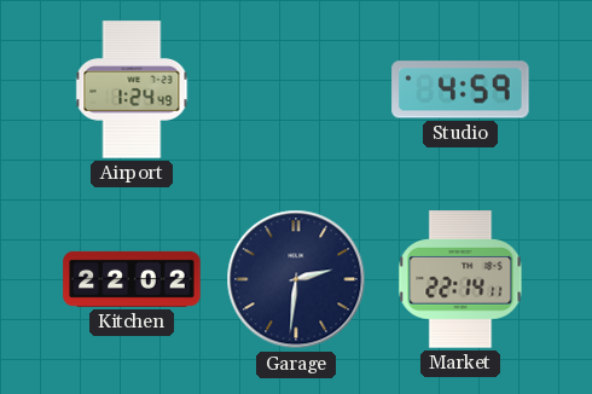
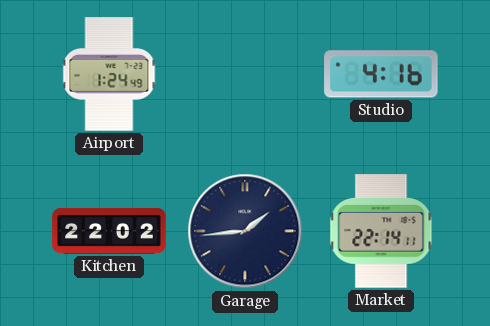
Studio: 4:59 -> 4:16 (381, 74)
Garage: 2:31 -> 1:44 (245, 231)
